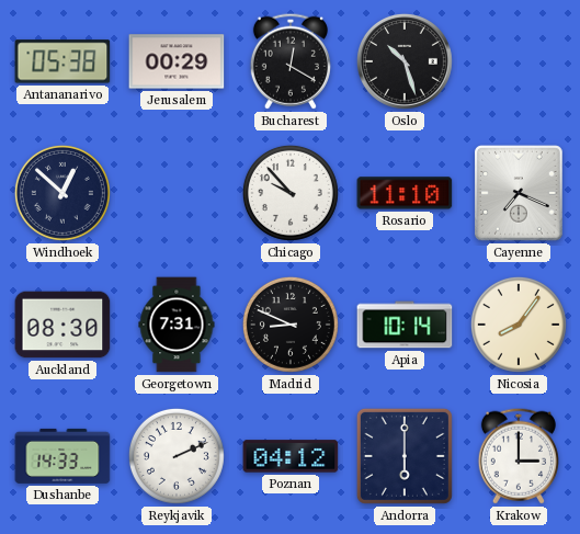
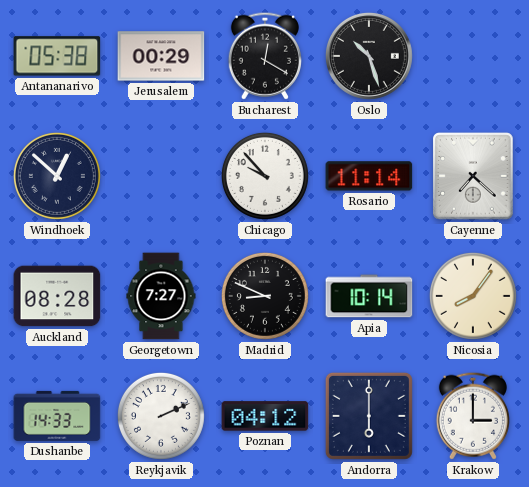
Rosario: 11:10 -> 11:14 (369, 176)
Cayenne: 7:19 -> 7:22 (473, 176)
Auckland: 08:30 -> 08:28 (57, 296)
Georgetown: 7:31 -> 7:27 (161, 296)
